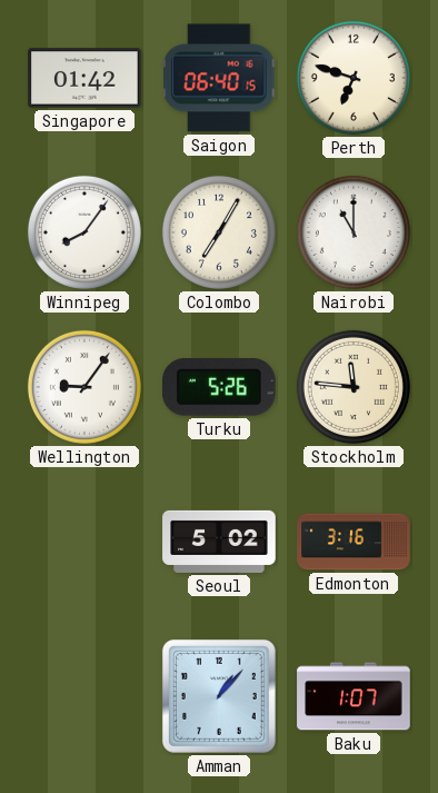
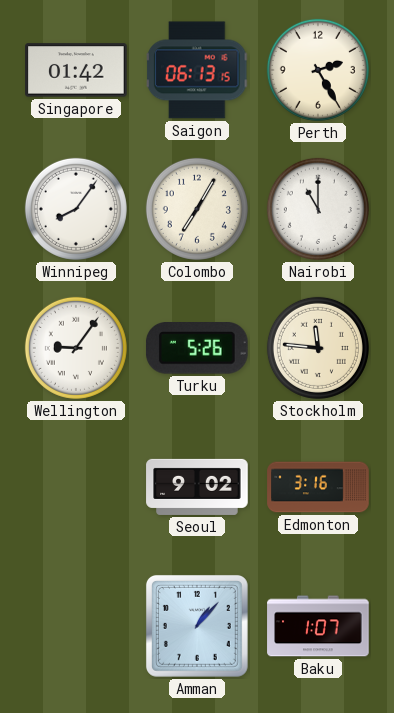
Saigon: 06:40 -> 06:13 (198, 70)
Perth: 6:48 -> 2:25 (318, 70)
Seoul: 5:02 -> 9:02 (197, 487)
